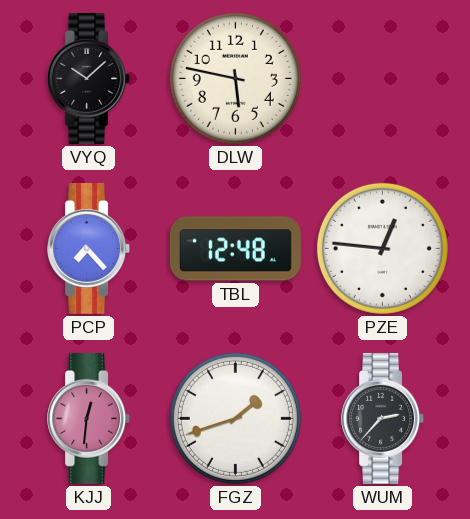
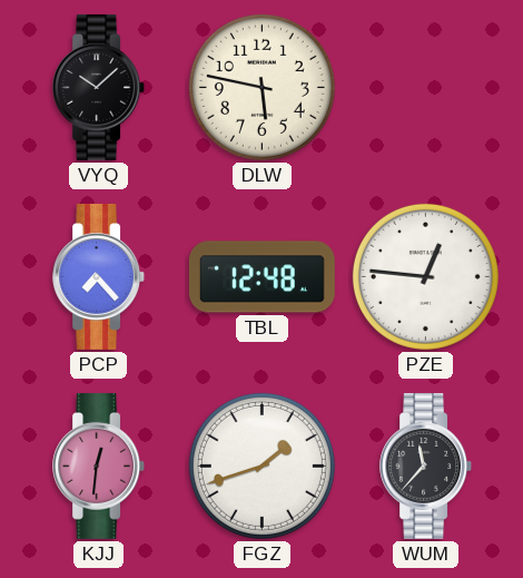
WUM: 2:37 -> 11:37 (426, 466)
